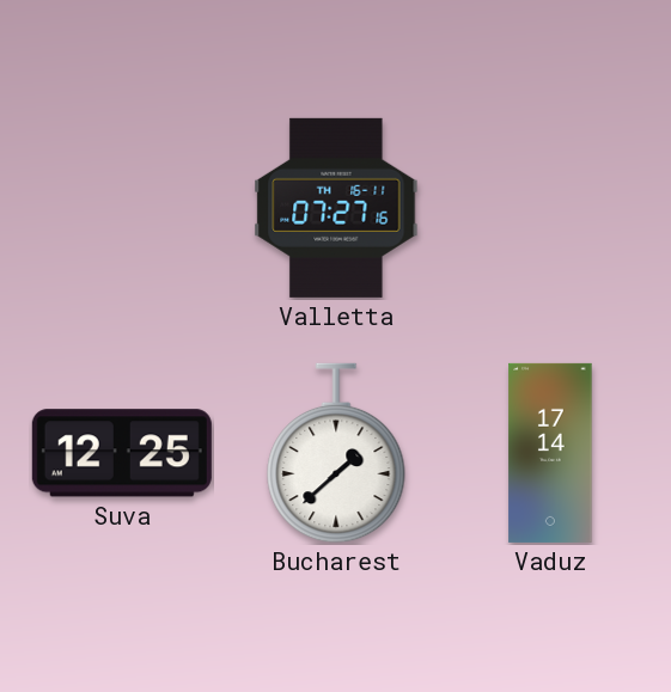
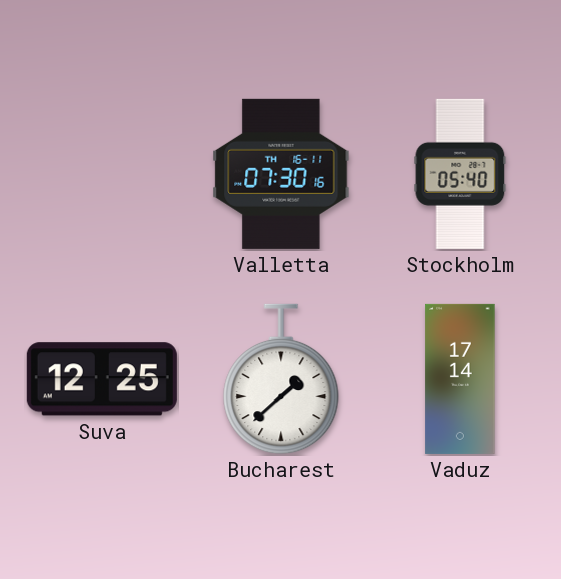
Valletta: 07:27 -> 07:30 (281, 174)
Stockholm: none -> 05:40 (460, 174)
